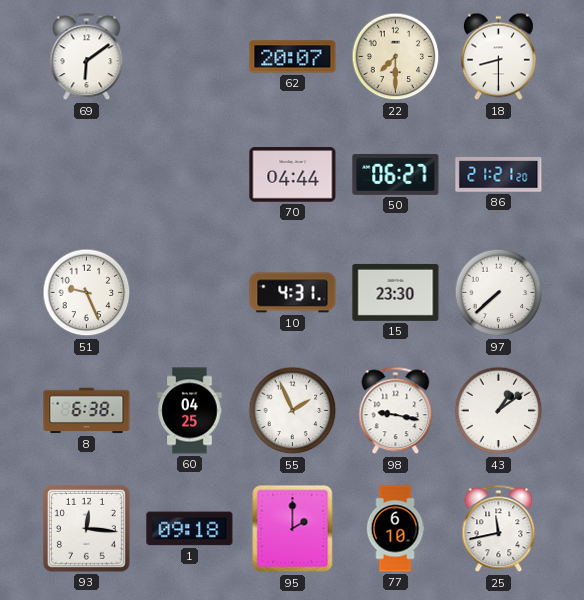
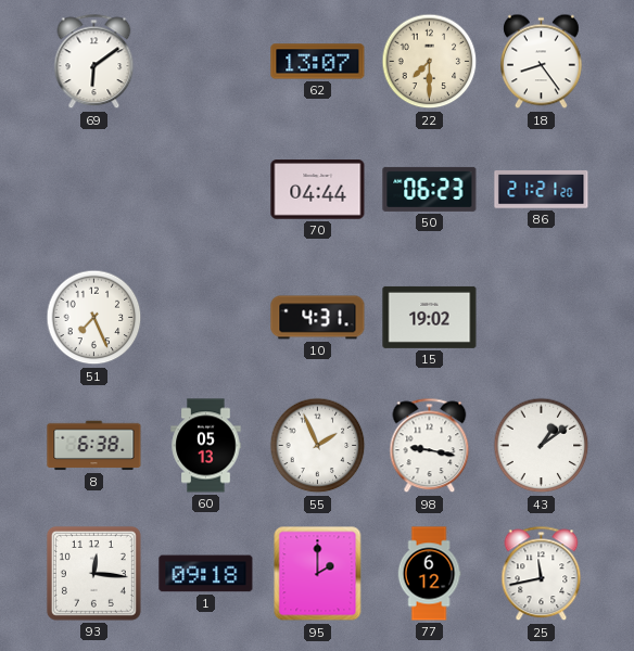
62: 20:07 -> 13:07 (318, 62)
18: 8:30 -> 8:24 (541, 62)
50: 06:27 -> 06:23 (430, 189)
51: 9:26 -> 7:26 (94, 318)
15: 23:30 -> 19:02 (430, 317)
97: 7:38 -> none (499, 293)
60: 04:25 -> 05:13 (206, 446)
77: 6:10 -> 6:12 (429, 574)
